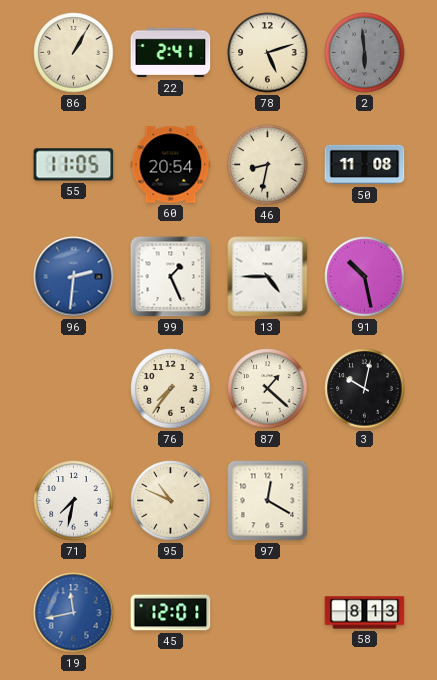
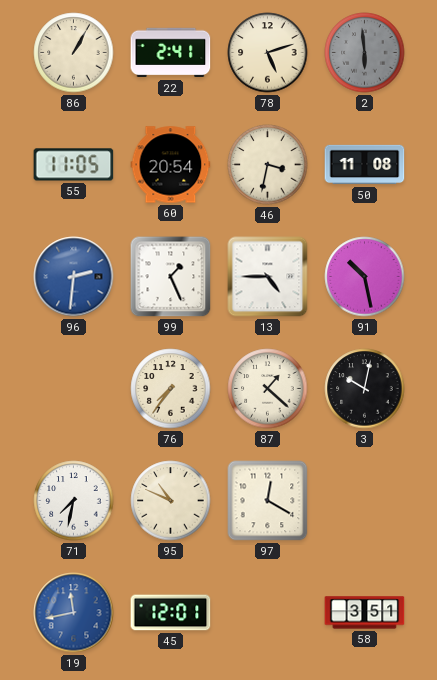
46: 8:32 -> 3:32 (268, 165)
58: 8:13 -> 3:51 (365, 613)
